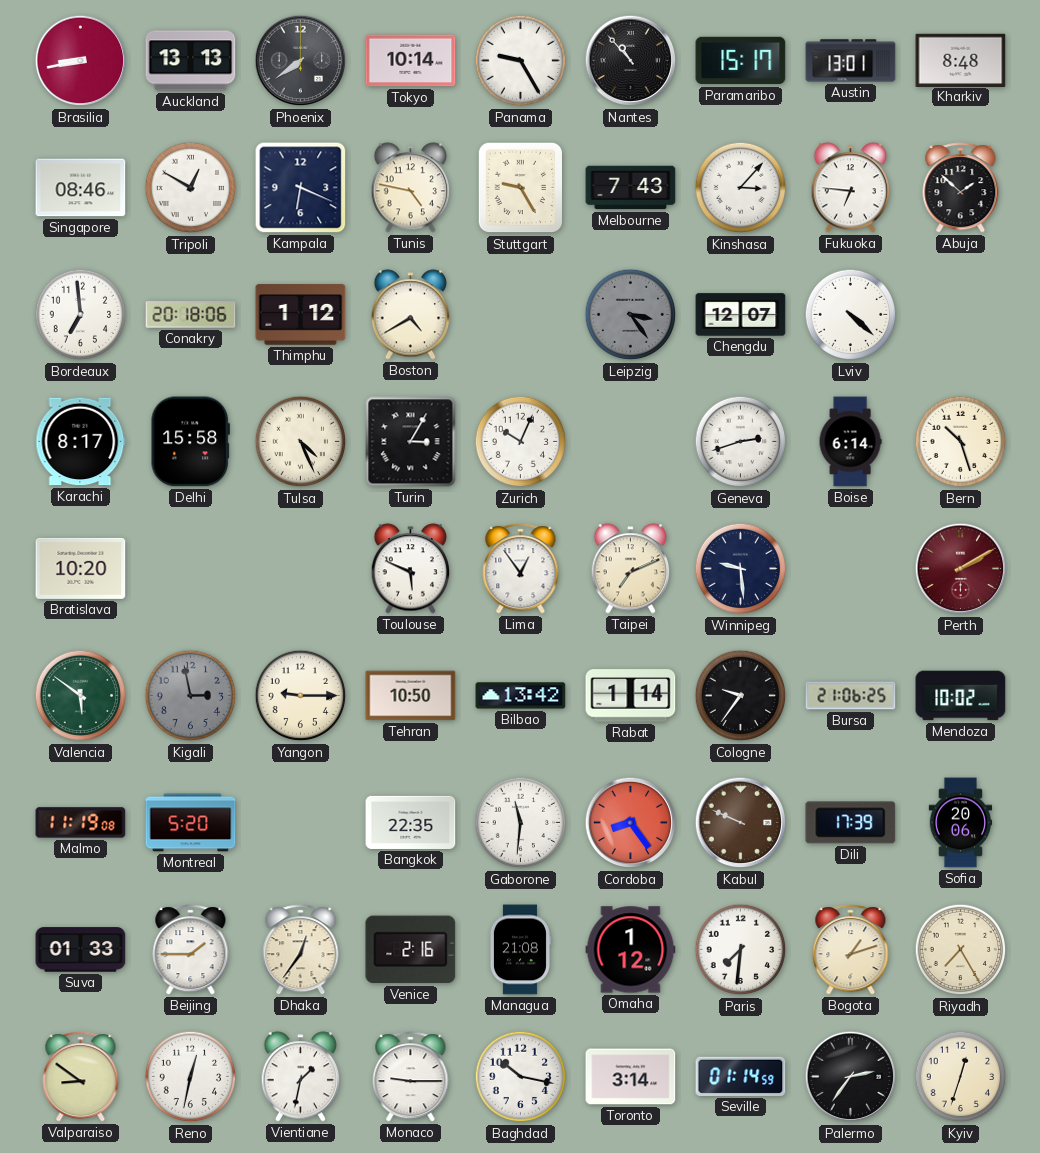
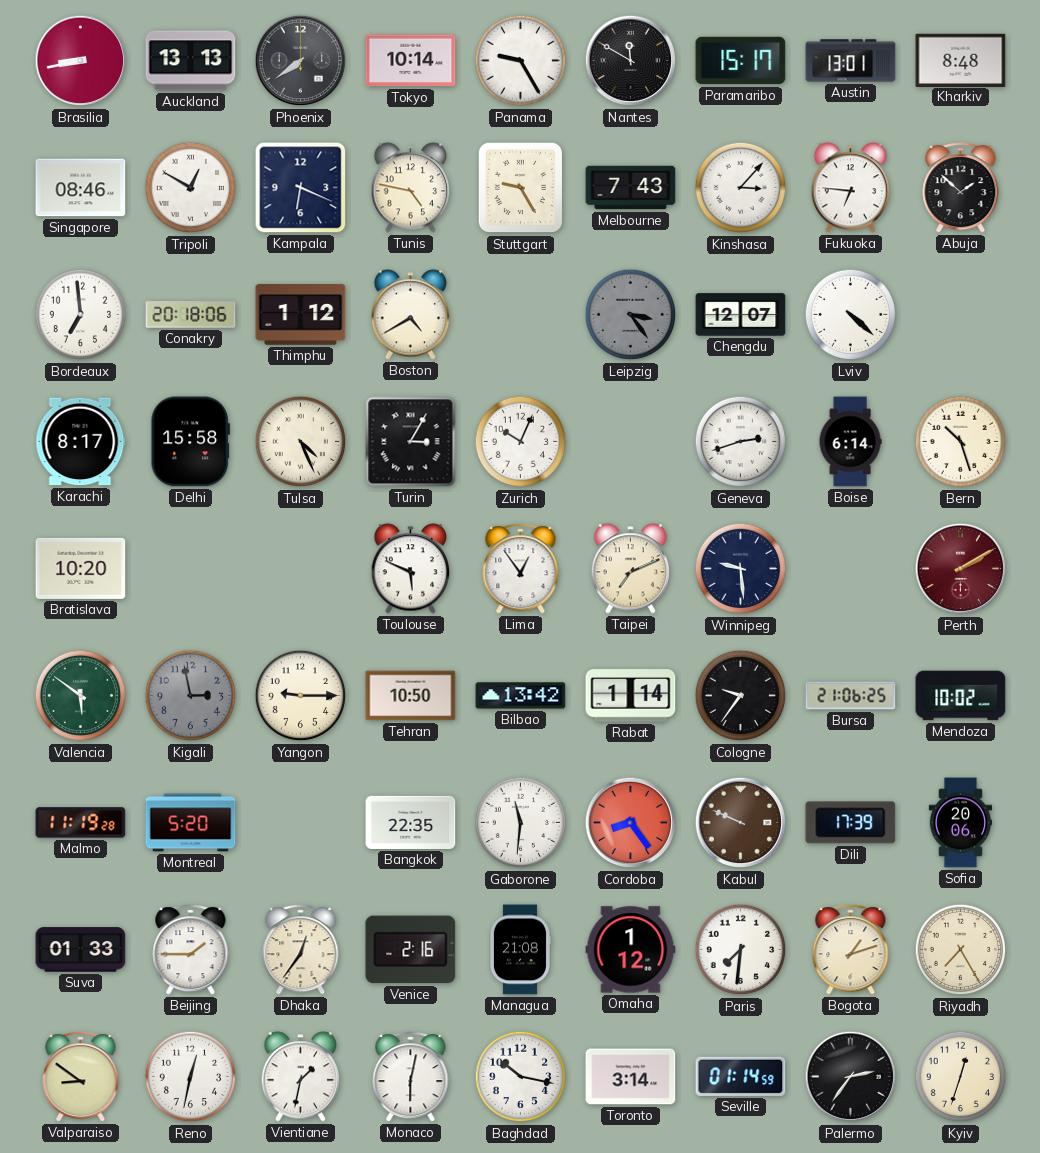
Nantes: 10:53 -> 11:50 (631, 61)
Malmo: 11:19:08 -> 11:19:28 (81, 823)
Monaco: 9:15 -> 6:02 (411, 1077)
